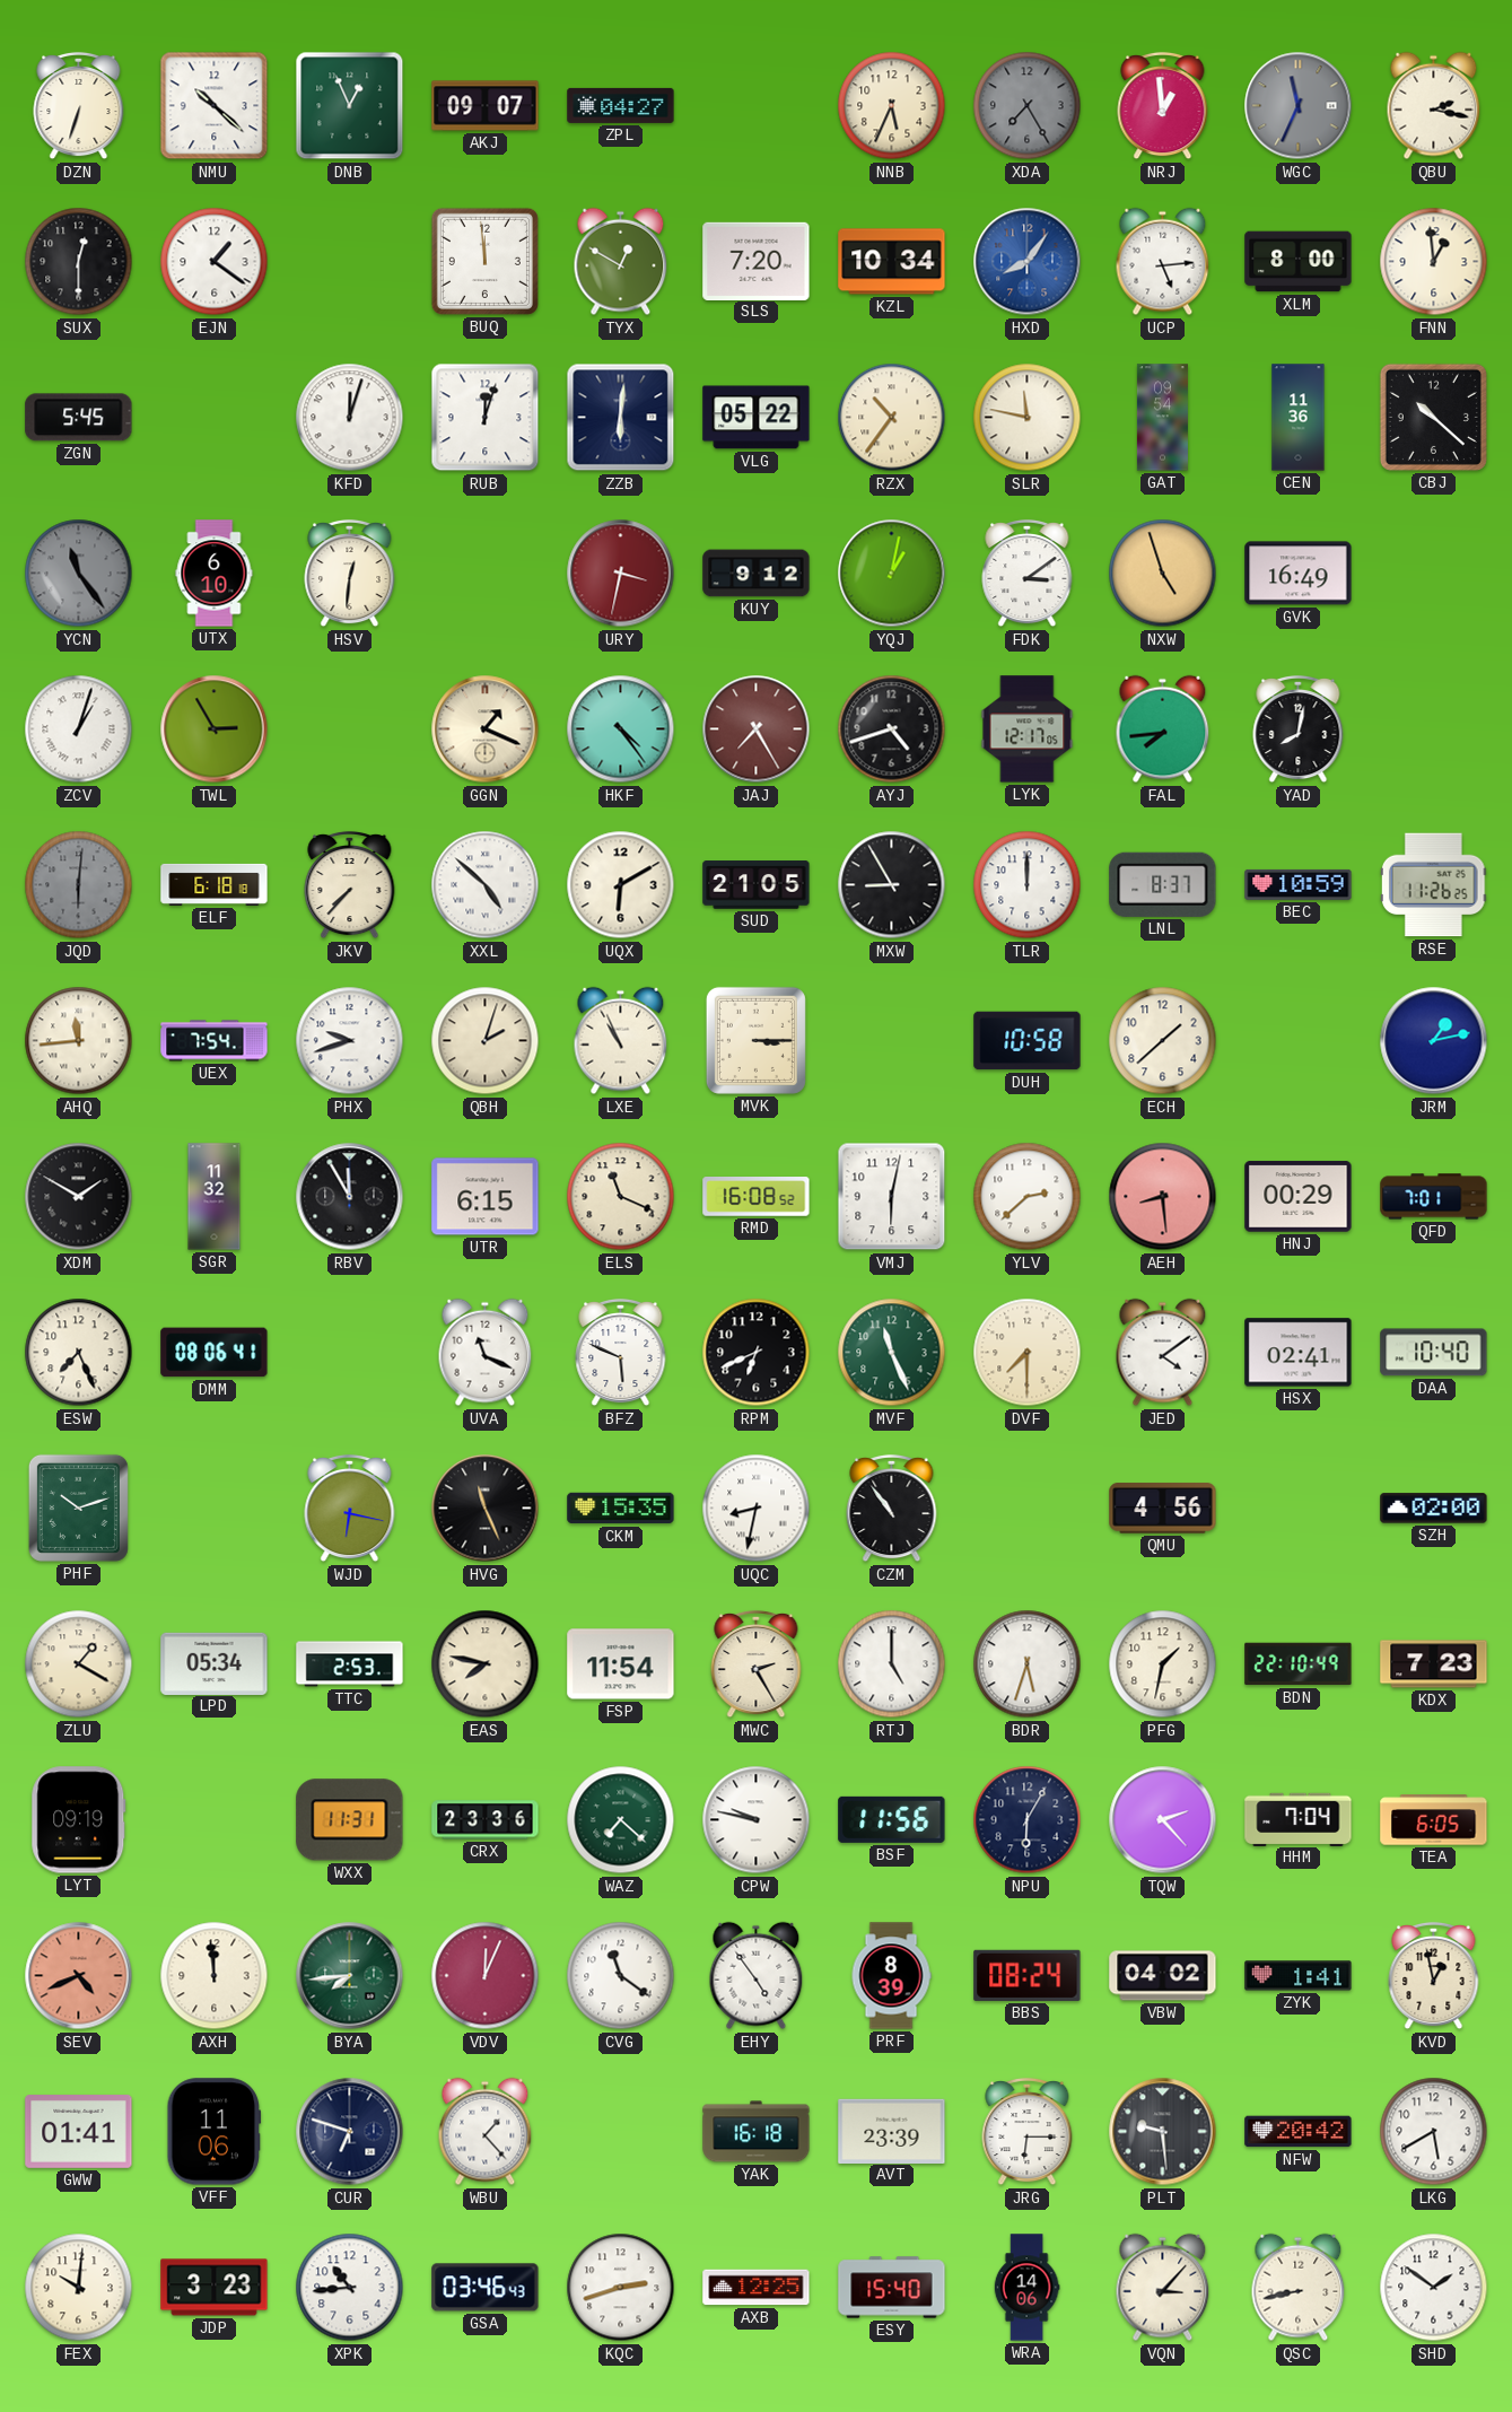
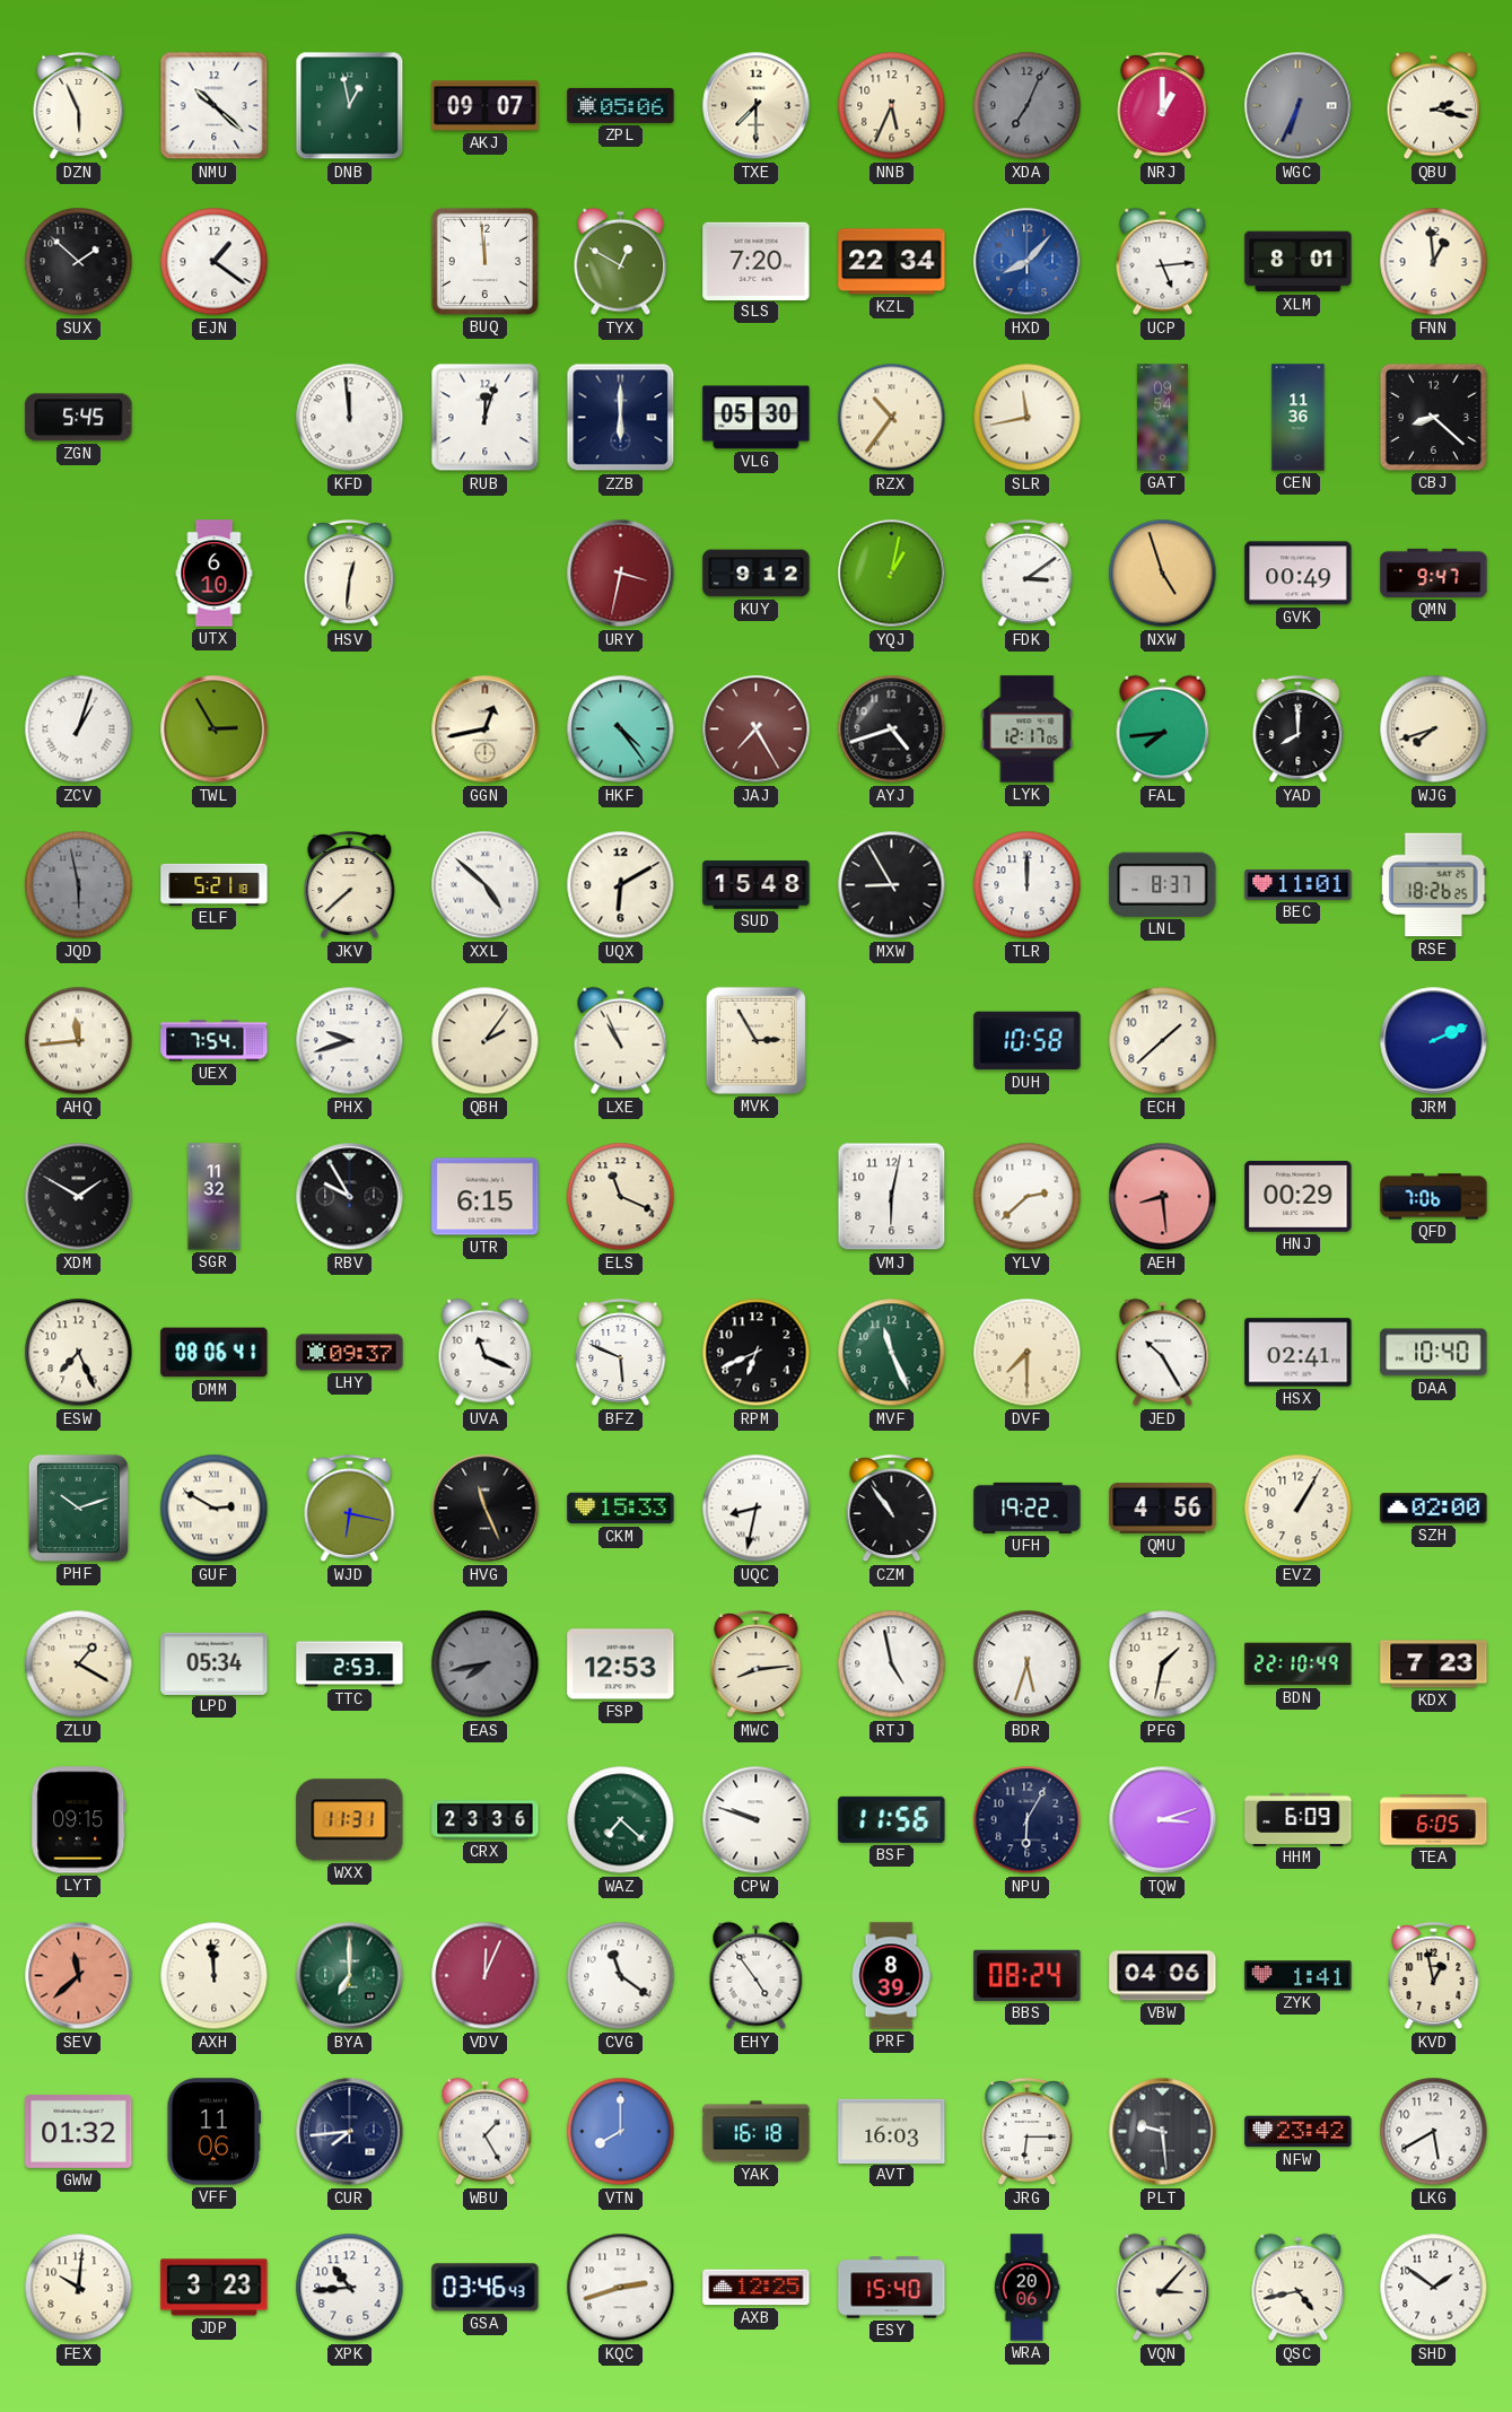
DZN: 6:33 -> 5:56 (79, 106)
DNB: 12:56 -> 12:58 (350, 106)
ZPL: 04:27 -> 05:06 (621, 105)
TXE: none -> 7:30 (757, 106)
XDA: 7:25 -> 7:04 (1028, 106)
NRJ: 12:59 -> 1:00 (1163, 106)
WGC: 11:34 -> 6:34 (1299, 106)
SUX: 12:30 -> 1:52 (79, 262)
KZL: 10:34 -> 22:34 (892, 262)
HXD: 8:06 -> 8:07 (1028, 262)
XLM: 8:00 -> 8:01 (1299, 262)
KFD: 12:03 -> 11:59 (350, 418)
ZZB: 6:01 -> 6:00 (621, 418)
VLG: 05:22 -> 05:30 (757, 418)
SLR: 11:47 -> 11:43 (1028, 418)
CBJ: 10:22 -> 8:22 (1433, 417)
YCN: 11:24 -> none (79, 574)
GVK: 16:49 -> 00:49 (1299, 574)
QMN: none -> 9:47 (1434, 573)
GGN: 1:19 -> 12:43 (486, 729)
YAD: 8:02 -> 8:00 (1299, 729)
WJG: none -> 7:42 (1434, 729)
JQD: 6:01 -> 5:58 (79, 885)
ELF: 6:18 -> 5:21 (215, 884)
JKV: 7:37 -> 7:38 (350, 885)
SUD: 21:05 -> 15:48 (757, 885)
BEC: 10:59 -> 11:01 (1299, 884)
RSE: 11:26 -> 18:26 (1433, 885)
QBH: 2:03 -> 2:06 (486, 1041)
MVK: 3:15 -> 2:55 (755, 1040)
JRM: 1:13 -> 2:11 (1434, 1041)
RBV: 11:55 -> 9:55 (350, 1197)
RMD: 16:08 -> none (757, 1197)
QFD: 7:01 -> 7:06 (1434, 1197)
LHY: none -> 09:37 (350, 1353)
JED: 4:09 -> 10:25 (1163, 1353)
GUF: none -> 2:50 (215, 1509)
CKM: 15:35 -> 15:33 (621, 1509)
UFH: none -> 19:22 (1028, 1507)
EVZ: none -> 1:05 (1299, 1509)
EAS: 7:47 -> 7:43 (486, 1664)
EAS dial: cream -> grey (486, 1664)
FSP: 11:54 -> 12:53 (621, 1664)
MWC: 2:25 -> 8:14 (757, 1664)
RTJ: 5:00 -> 4:58 (892, 1664)
LYT: 09:19 -> 09:15 (79, 1820)
CPW: 9:47 -> 9:48 (757, 1820)
TQW: 2:23 -> 3:12 (1163, 1820)
HHM: 7:04 -> 6:09 (1299, 1819)
SEV: 4:41 -> 11:38 (79, 1976)
BYA: 7:44 -> 7:00 (350, 1976)
VBW: 04:02 -> 04:06 (1163, 1976)
GWW: 01:41 -> 01:32 (79, 2132)
CUR: 6:48 -> 7:44 (350, 2132)
WBU: 1:23 -> 1:25 (486, 2132)
VTN: none -> 8:00 (621, 2132)
AVT: 23:39 -> 16:03 (892, 2131)
NFW: 20:42 -> 23:42 (1299, 2132)
WRA: 14:06 -> 20:06 (1026, 2288)
QSC: 8:43 -> 4:43 (1299, 2288)
